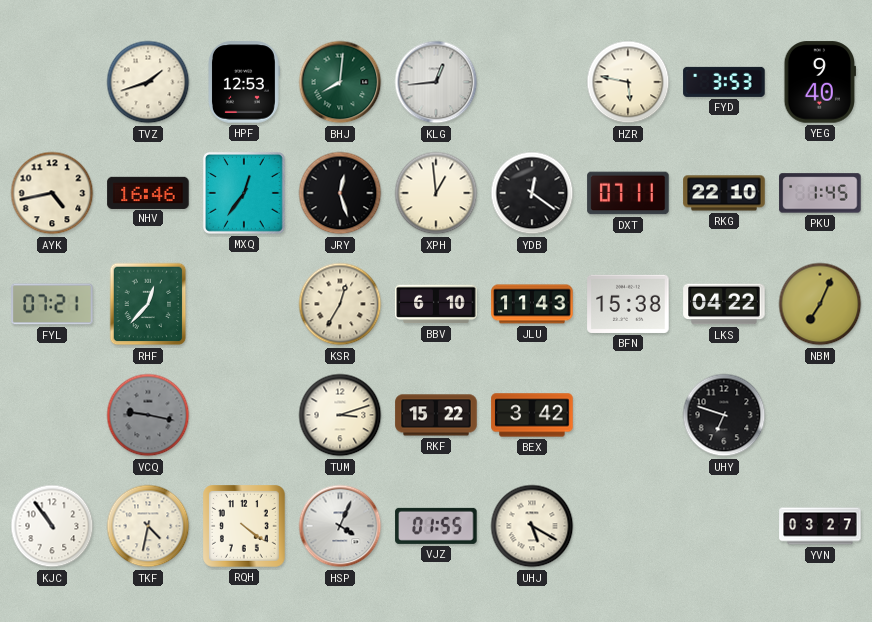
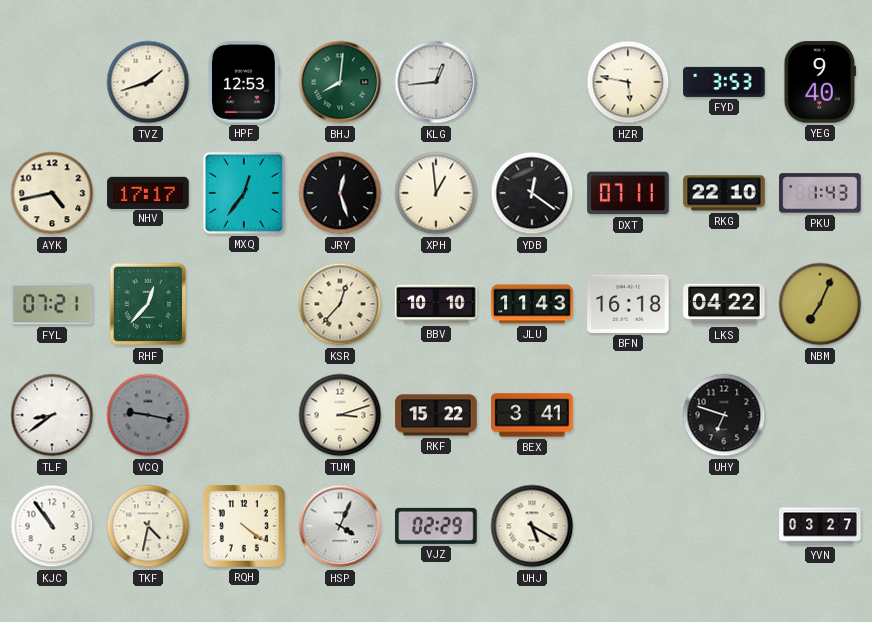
NHV: 16:46 -> 17:17 (148, 192)
PKU: 1:45 -> 1:43 (820, 193)
KSR: 12:35 -> 12:37 (340, 304)
BBV: 6:10 -> 10:10 (436, 304)
BFN: 15:38 -> 16:18 (628, 304)
TLF: none -> 8:39 (52, 415)
BEX: 3:42 -> 3:41 (532, 415)
VJZ: 01:55 -> 02:29 (436, 526)
